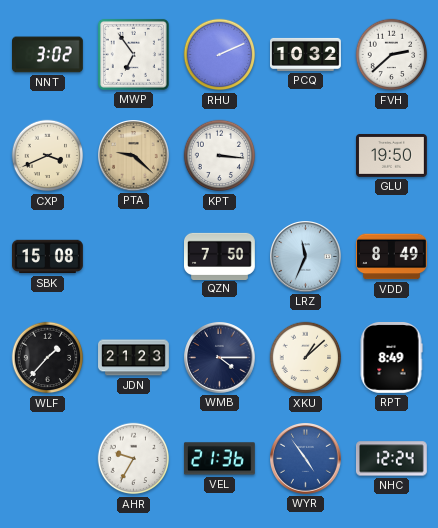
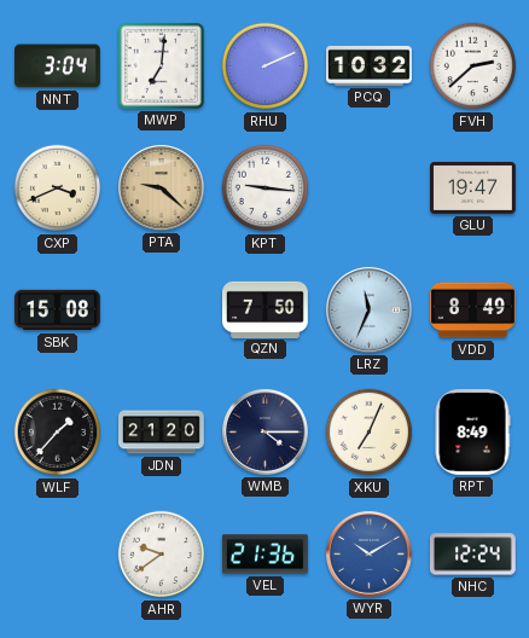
NNT: 3:02 -> 3:04 (58, 66)
MWP: 6:54 -> 7:01 (161, 65)
KPT: 3:16 -> 9:16 (266, 188)
GLU: 19:50 -> 19:47 (473, 187)
JDN: 21:23 -> 21:20 (162, 433)
XKU: 1:08 -> 7:04 (370, 433)
AHR: 9:35 -> 9:39 (162, 555)
WYR: 4:54 -> 10:10 (370, 555)
